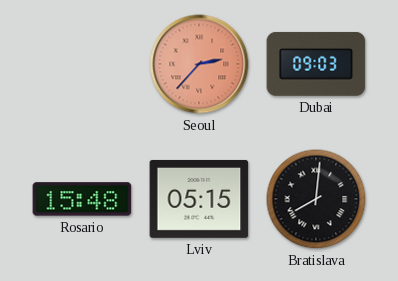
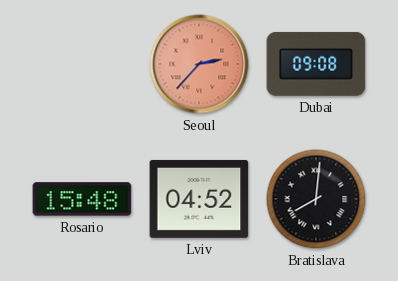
Dubai: 09:03 -> 09:08 (316, 64)
Lviv: 05:15 -> 04:52 (199, 199)
